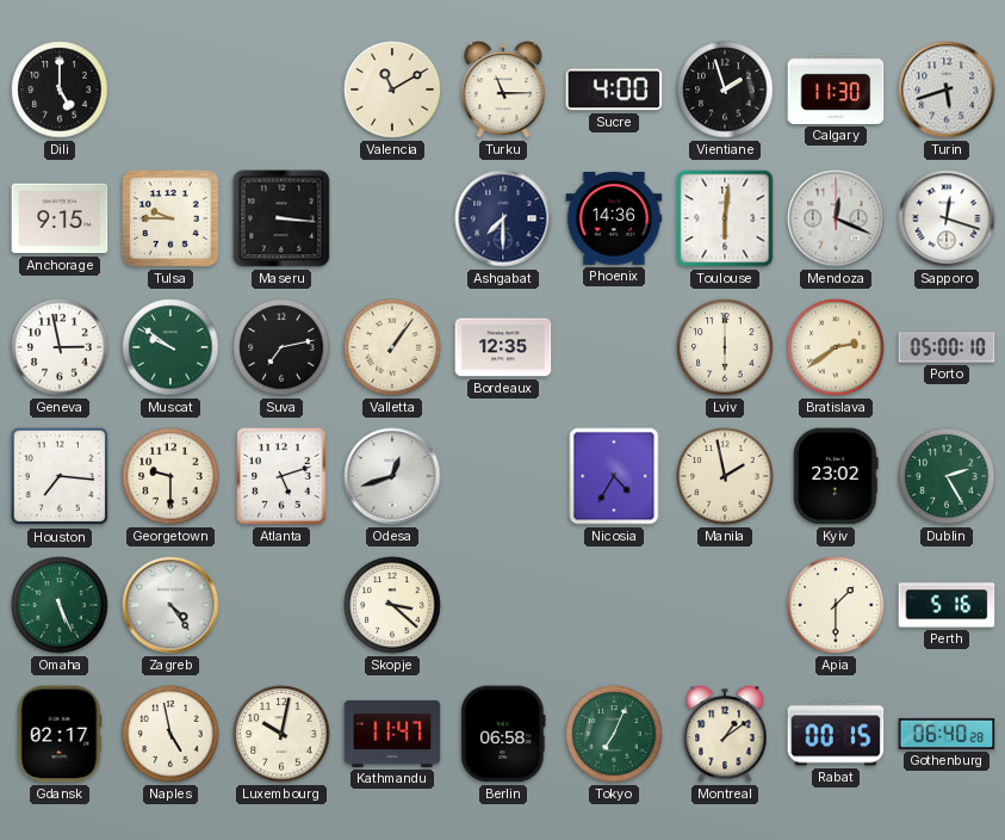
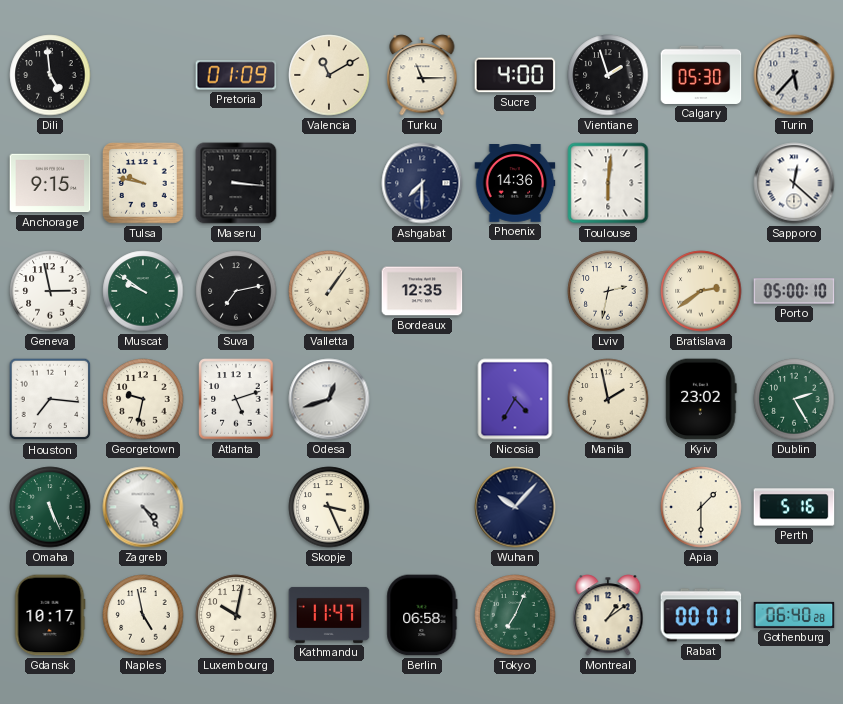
Dili: 5:00 -> 4:59 (50, 75)
Pretoria: none -> 01:09 (236, 75)
Calgary: 11:30 -> 05:30 (701, 75)
Turin: 5:42 -> 5:37 (794, 75)
Tulsa: 9:45 -> 9:47 (143, 183)
Mendoza: 12:19 -> none (836, 218)
Sapporo: 12:18 -> 12:22 (794, 183)
Lviv: 6:00 -> 2:32 (608, 291)
Georgetown: 9:30 -> 9:32 (143, 399)
Skopje: 3:22 -> 3:26 (329, 507)
Wuhan: none -> 10:07 (515, 507)
Gdansk: 02:17 -> 10:17 (50, 615)
Rabat: 00:15 -> 00:01 (701, 615)
